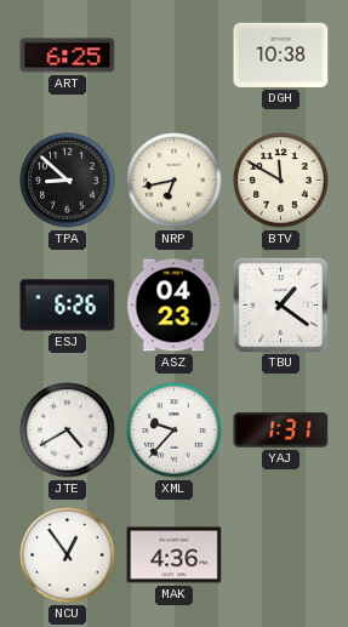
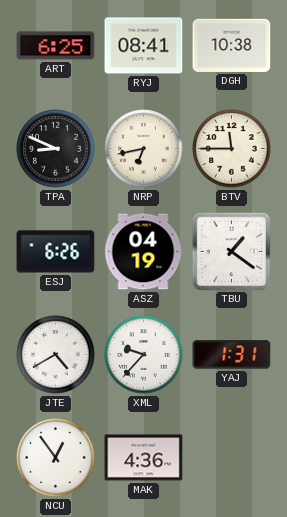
RYJ: none -> 08:41 (144, 46)
TPA: 8:52 -> 8:49 (56, 149)
BTV: 11:50 -> 11:45 (232, 149)
ASZ: 04:23 -> 04:19 (143, 252)
